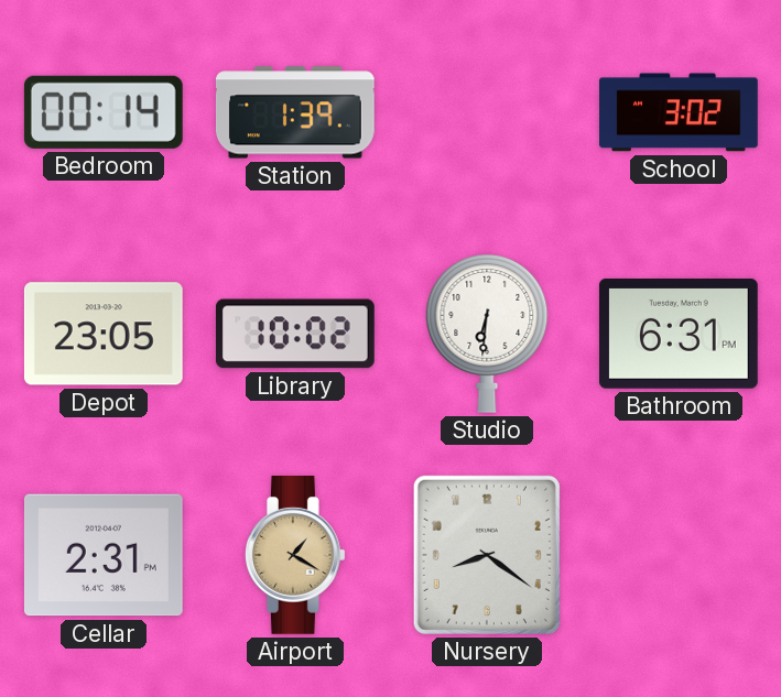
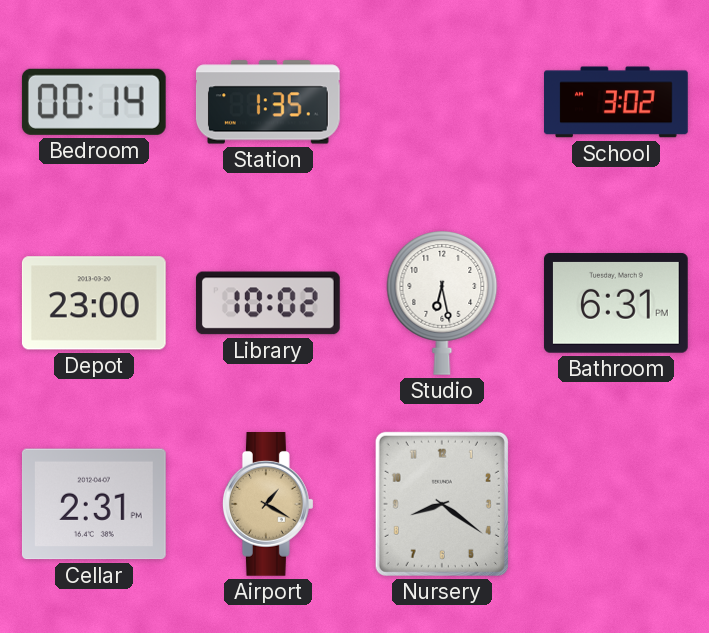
Station: 1:39 -> 1:35 (268, 102)
Depot: 23:05 -> 23:00 (94, 303)
Studio: 6:31 -> 6:28 (442, 303)
